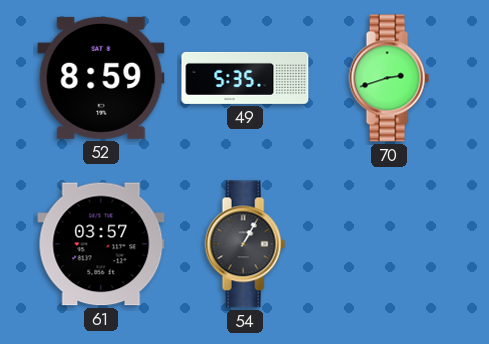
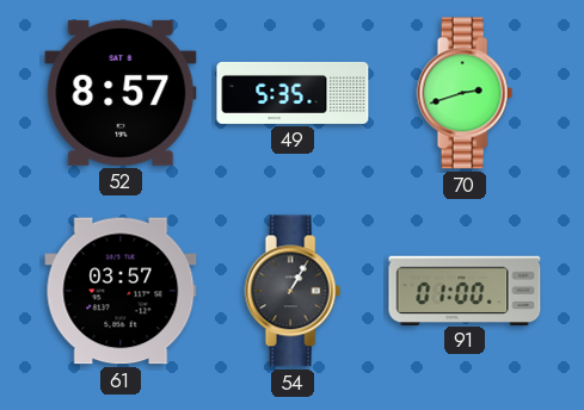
52: 8:59 -> 8:57 (121, 93)
91: none -> 01:00 (465, 290)
